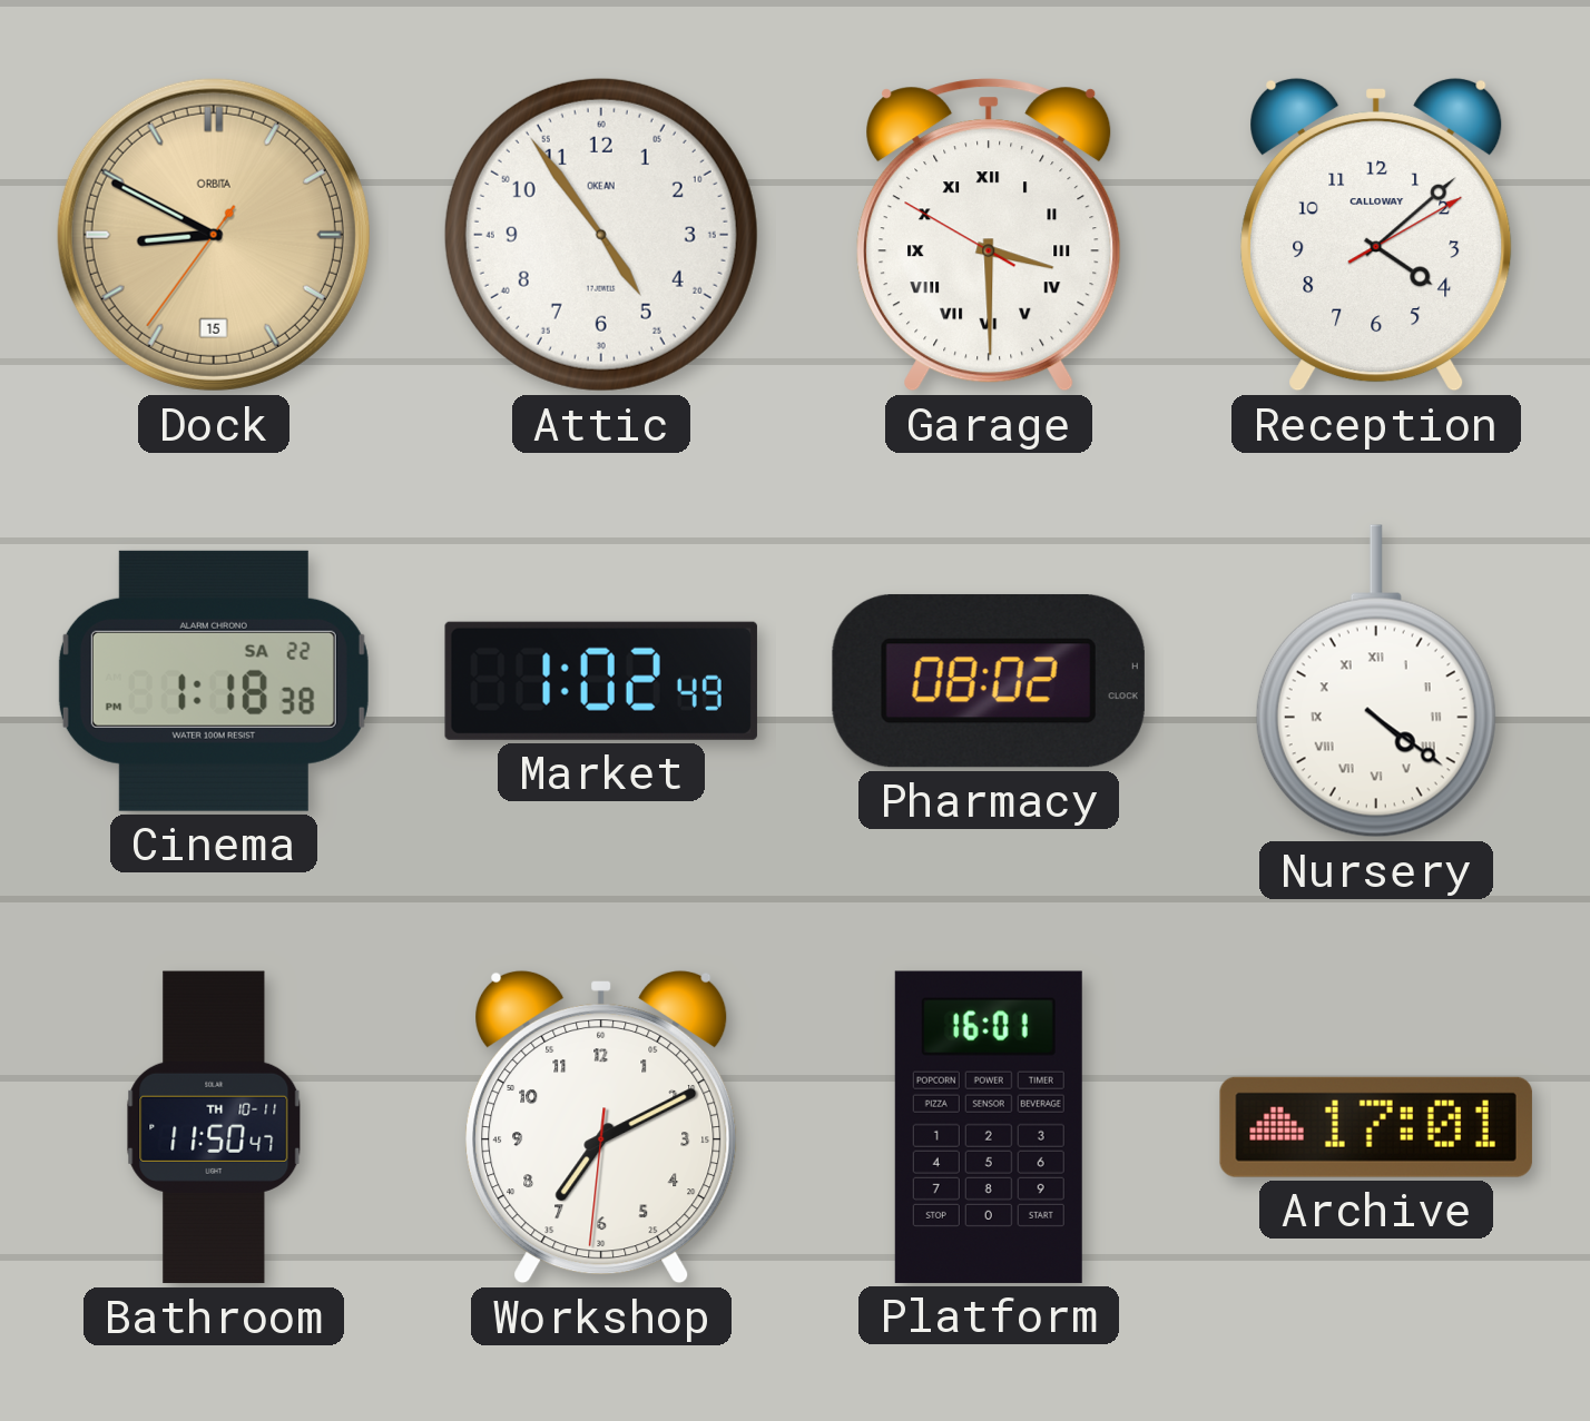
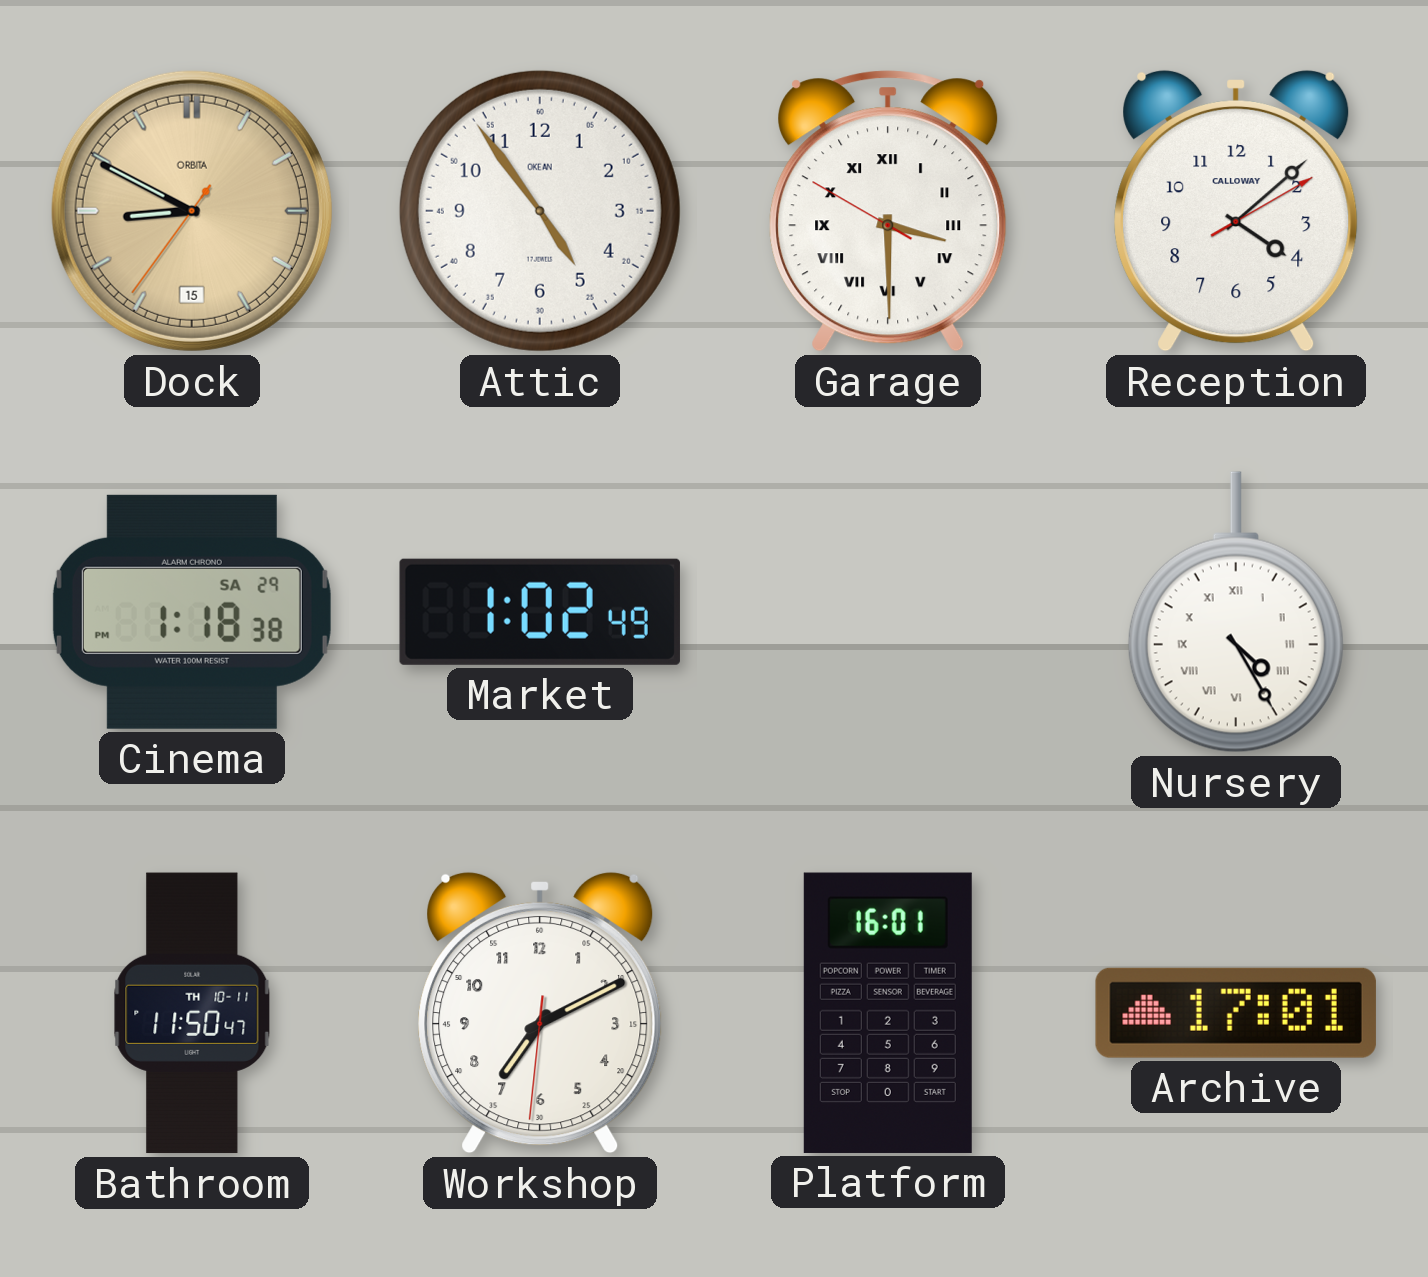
Cinema date: SA 22 -> SA 29 (192, 612)
Pharmacy: 08:02 -> none (989, 681)
Nursery: 4:21 -> 4:25 (1236, 612)
